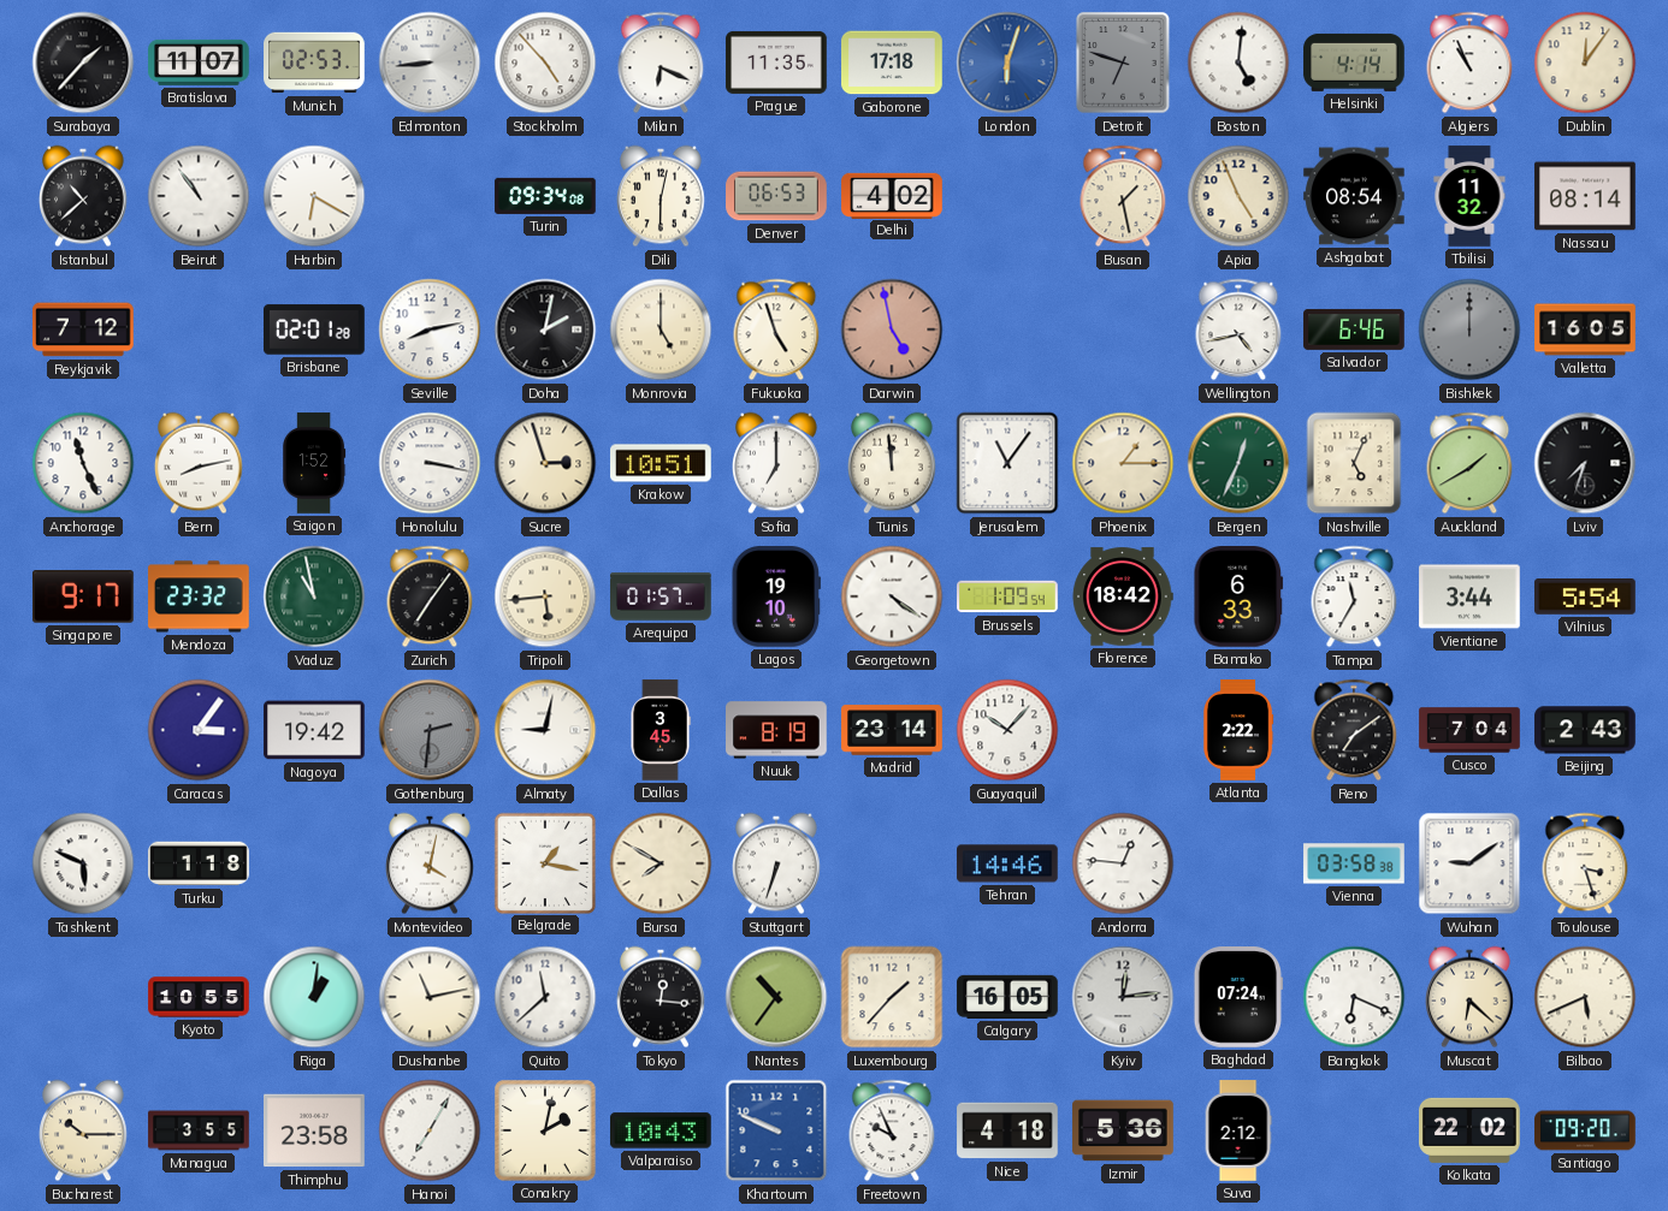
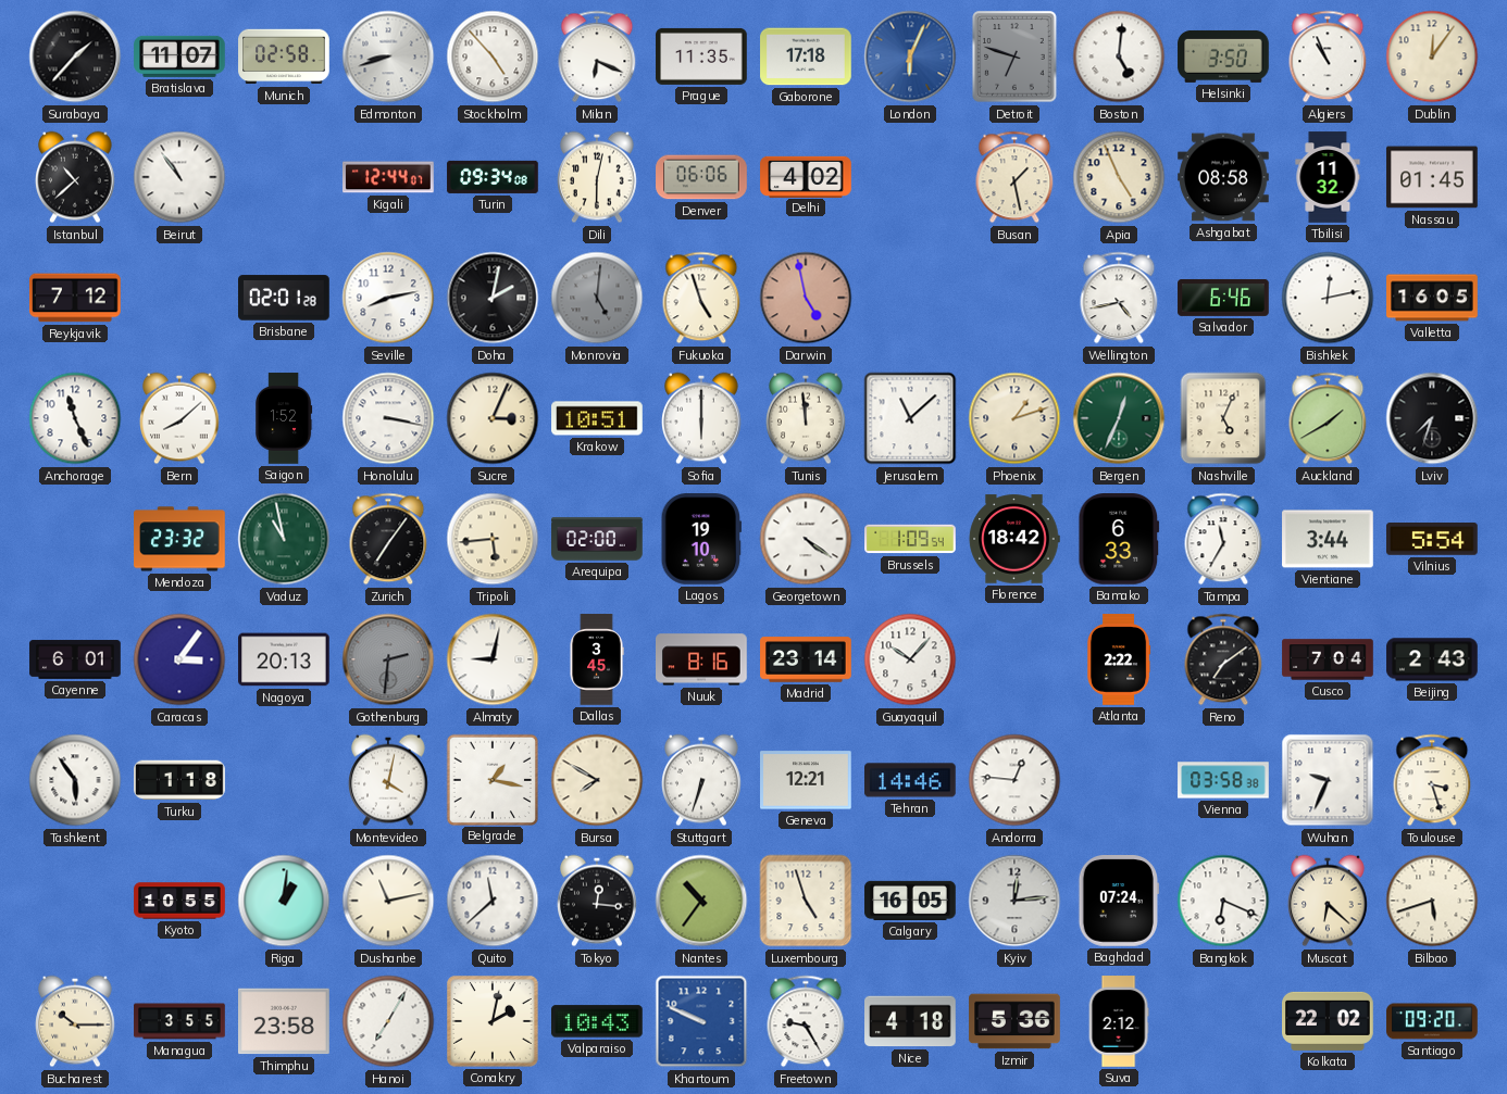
Munich: 02:53 -> 02:58 (284, 56)
Edmonton: 8:44 -> 8:42 (388, 56)
London: 6:03 -> 6:04 (910, 56)
Helsinki: 4:14 -> 3:50 (1223, 56)
Harbin: 6:20 -> none (314, 196)
Kigali: none -> 12:44 (388, 177)
Denver: 06:53 -> 06:06 (701, 177)
Ashgabat: 08:54 -> 08:58 (1223, 177)
Nassau: 08:14 -> 01:45 (1432, 177)
Monrovia: 5:00 -> 5:01 (597, 298)
Monrovia dial: cream -> grey (597, 298)
Bishkek: 12:00 -> 12:13 (1328, 298)
Bishkek dial: grey -> white (1328, 298)
Bern: 8:13 -> 8:08 (180, 418)
Sucre: 2:57 -> 3:04 (493, 418)
Sofia: 7:00 -> 6:00 (702, 418)
Jerusalem: 11:06 -> 11:08 (910, 418)
Phoenix: 1:15 -> 1:12 (1014, 418)
Singapore: 9:17 -> none (84, 596)
Arequipa: 01:57 -> 02:00 (597, 539)
Cayenne: none -> 6:01 (75, 659)
Nagoya: 19:42 -> 20:13 (284, 659)
Nuuk: 8:19 -> 8:16 (702, 659)
Tashkent: 5:49 -> 5:54 (75, 780)
Geneva: none -> 12:21 (807, 780)
Wuhan: 9:09 -> 9:34 (1328, 780)
Luxembourg: 1:37 -> 4:57 (806, 901)
Bilbao: 5:41 -> 5:42 (1432, 901)
Freetown: 9:56 -> 9:25 (806, 1021)
